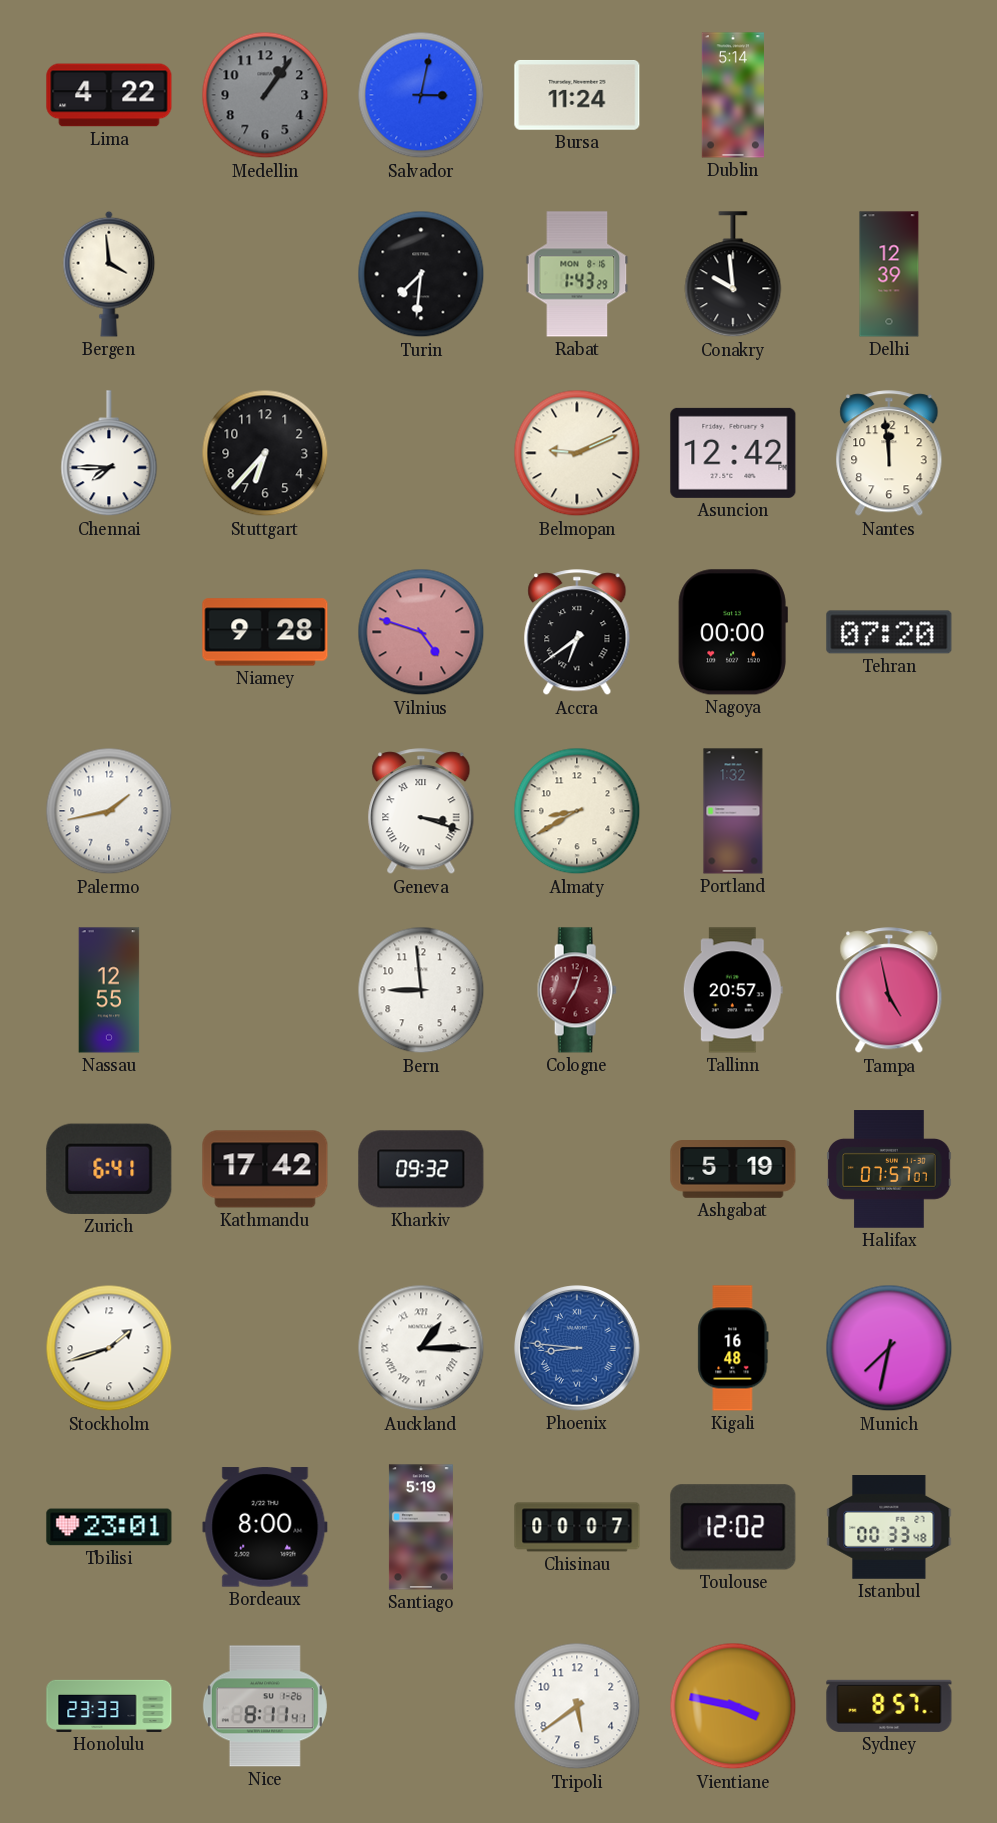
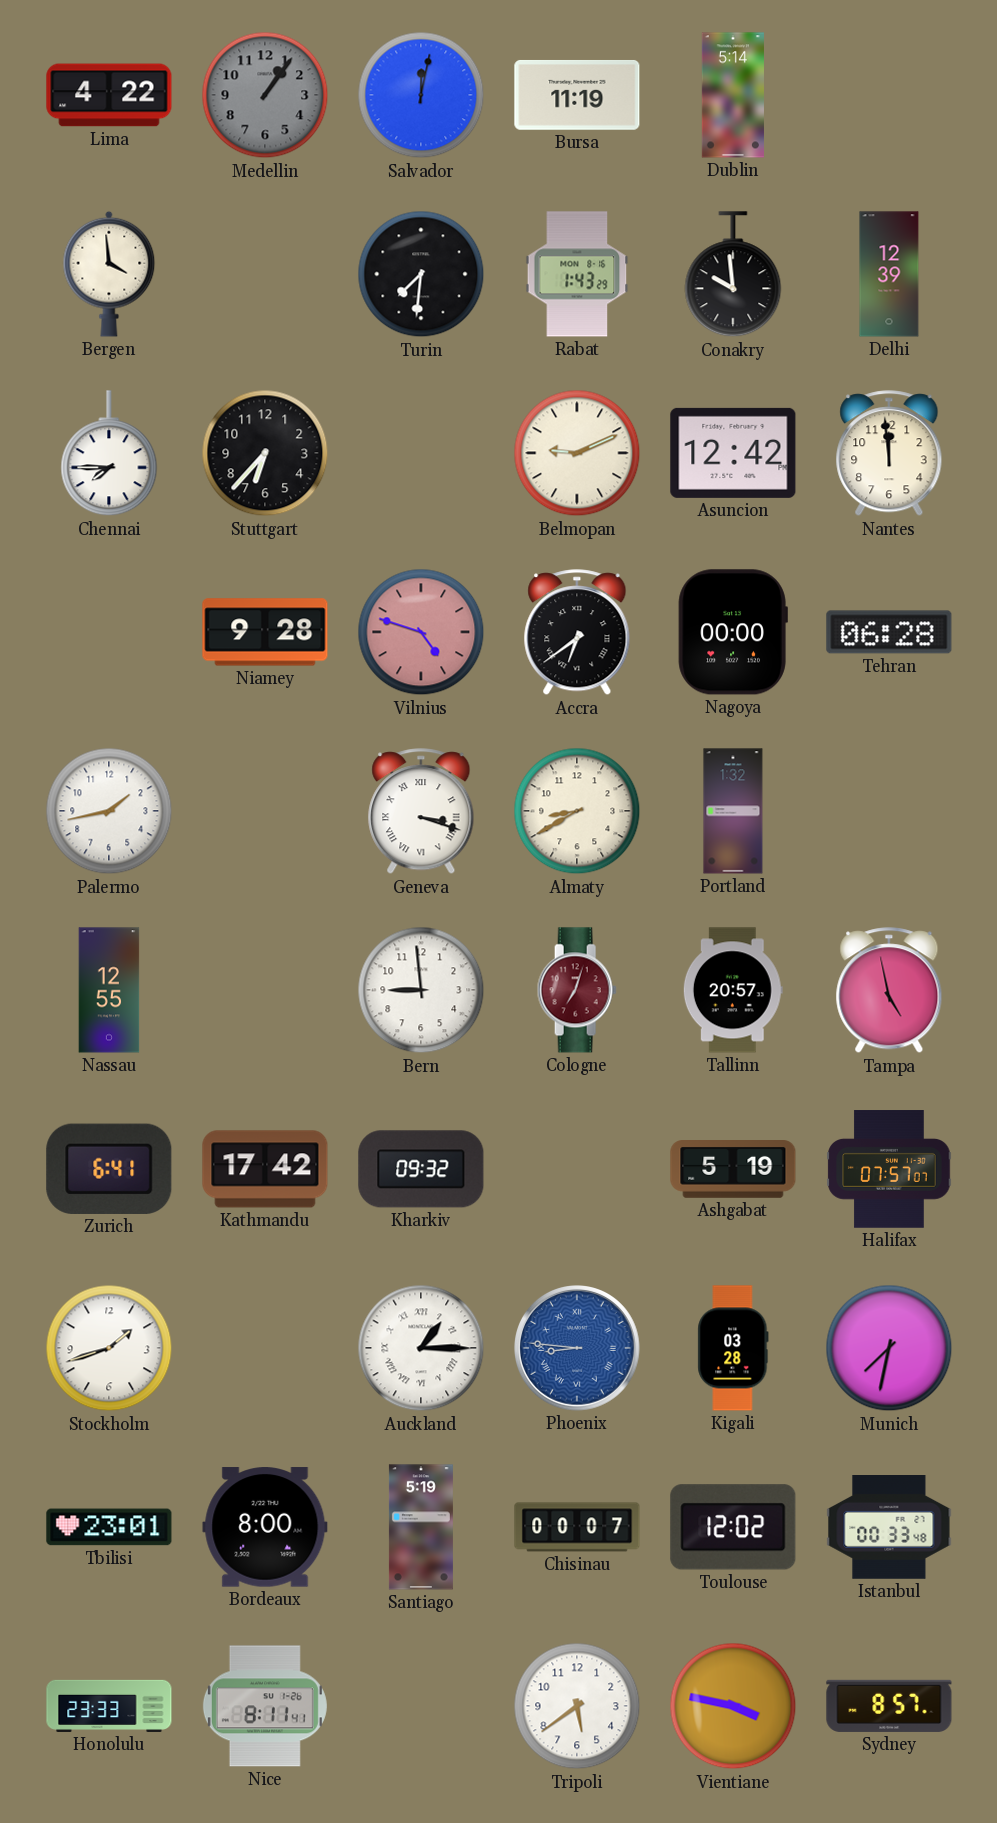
Salvador: 3:02 -> 12:02 (421, 95)
Bursa: 11:24 -> 11:19 (577, 95)
Tehran: 07:20 -> 06:28 (889, 632)
Kigali: 16:48 -> 03:28 (733, 1348)
